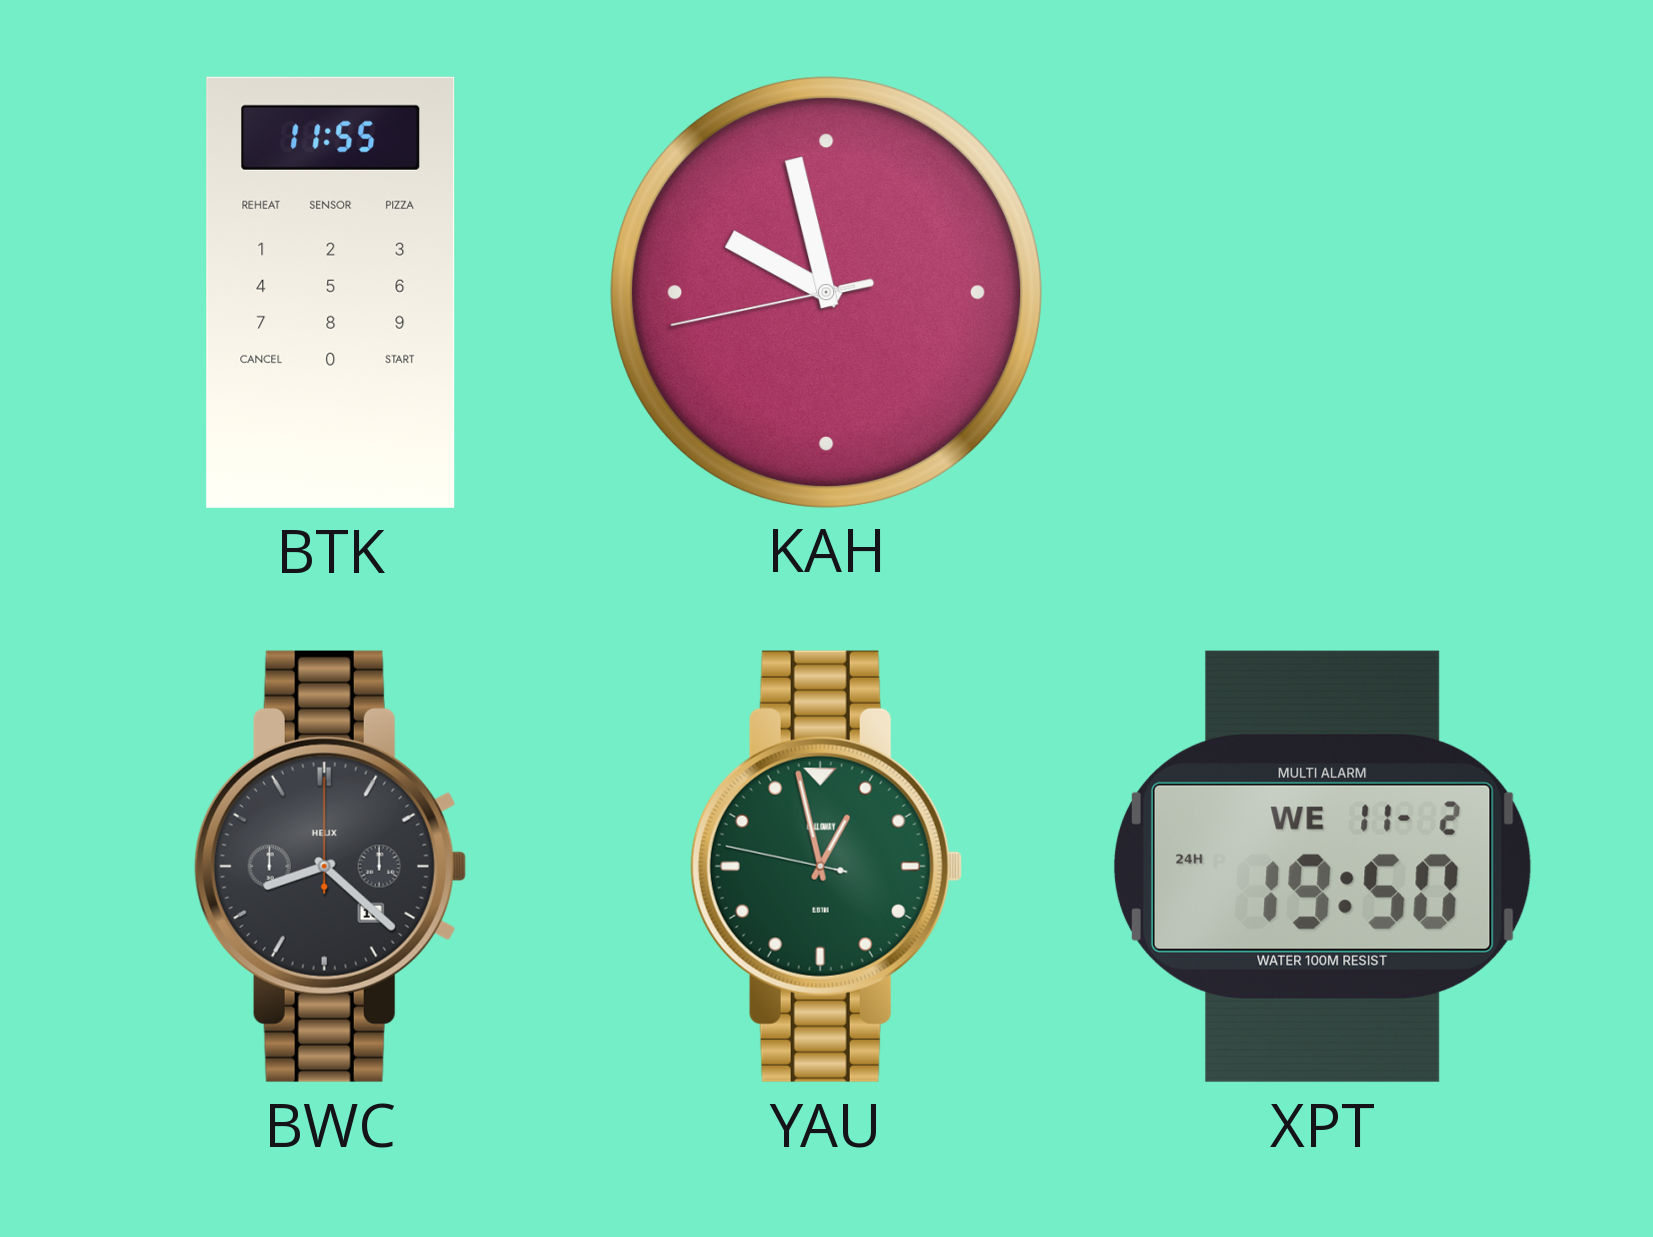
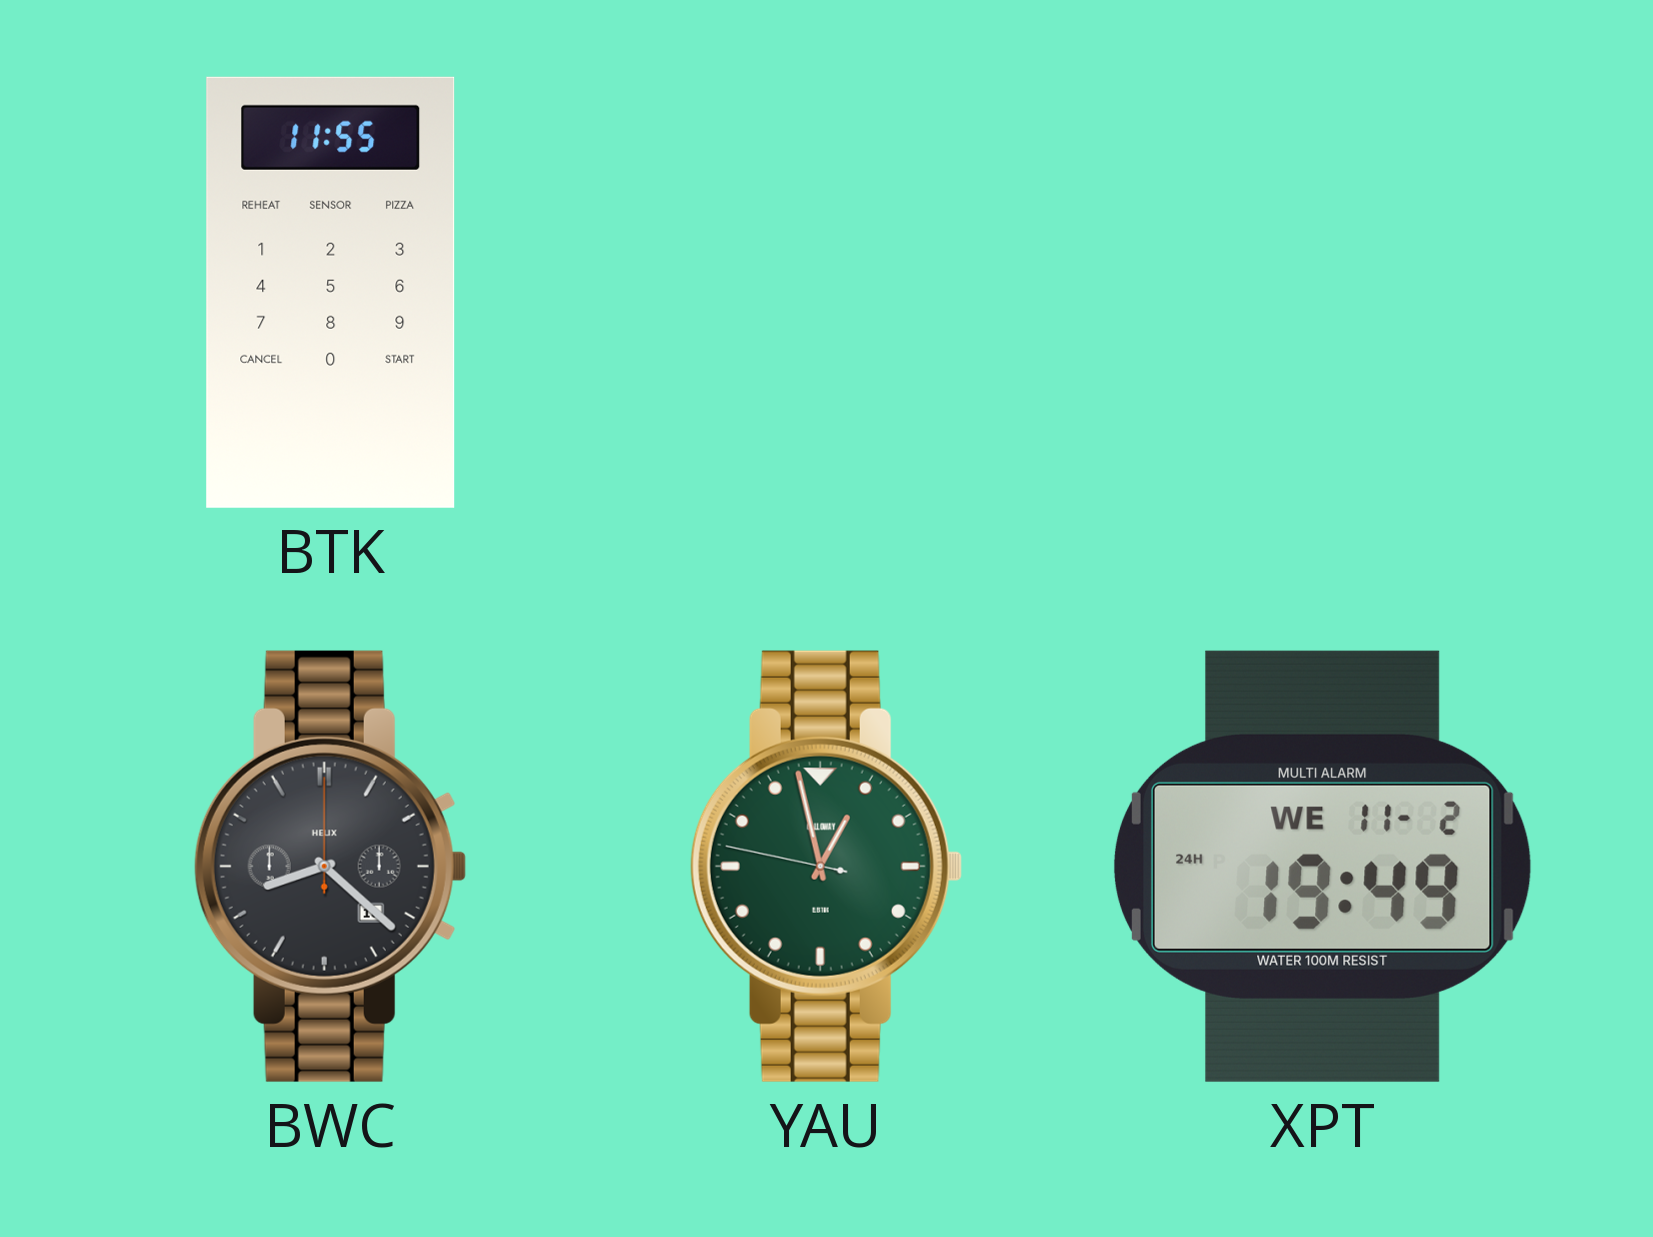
KAH: 9:57 -> none (826, 292)
XPT: 19:50 -> 19:49 (1322, 866)
